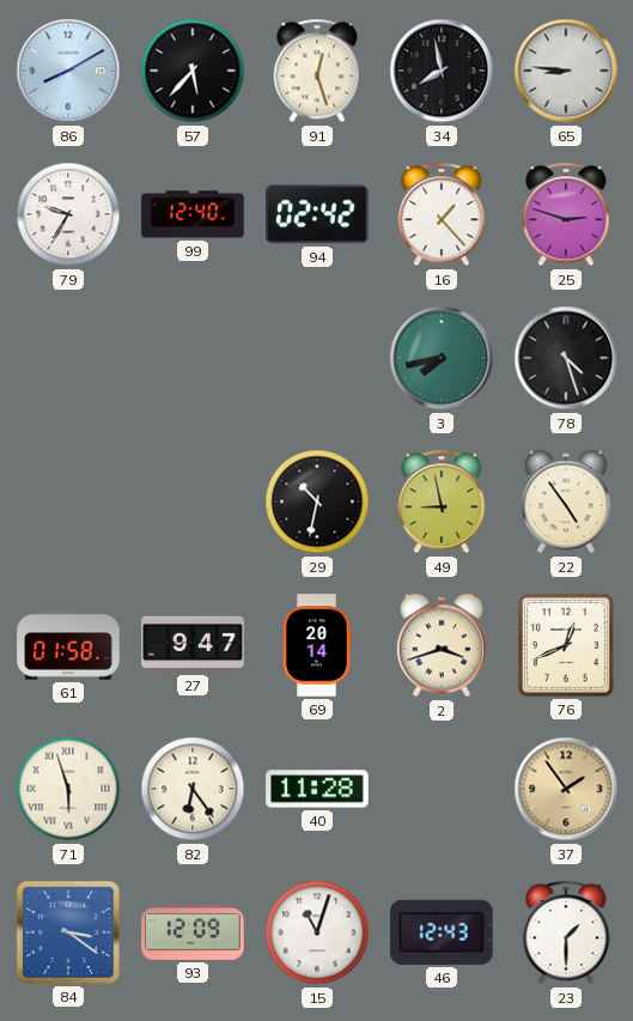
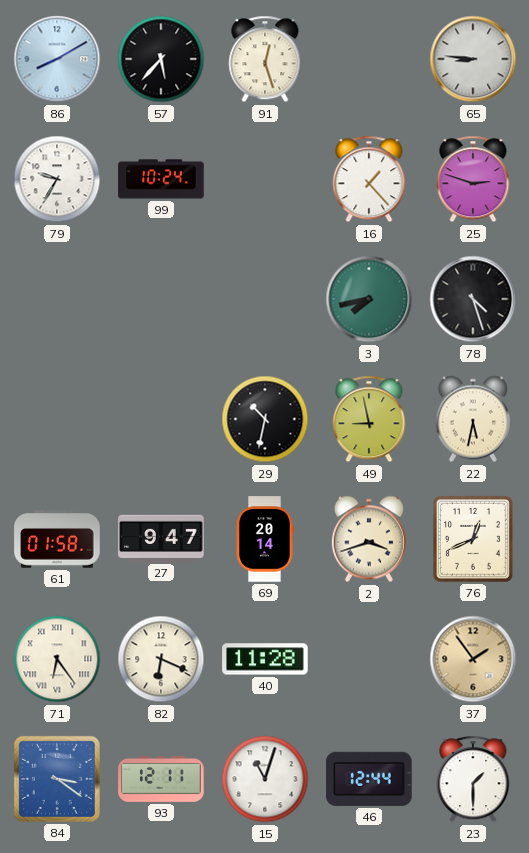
34: 7:58 -> none (442, 71)
99: 12:40 -> 10:24 (161, 179)
94: 02:42 -> none (317, 214)
22: 4:54 -> 5:32 (473, 419)
71: 5:57 -> 6:24 (57, 659)
82: 6:24 -> 6:19 (161, 659)
93: 12:09 -> 12:11 (161, 780)
46: 12:43 -> 12:44 (369, 779)
